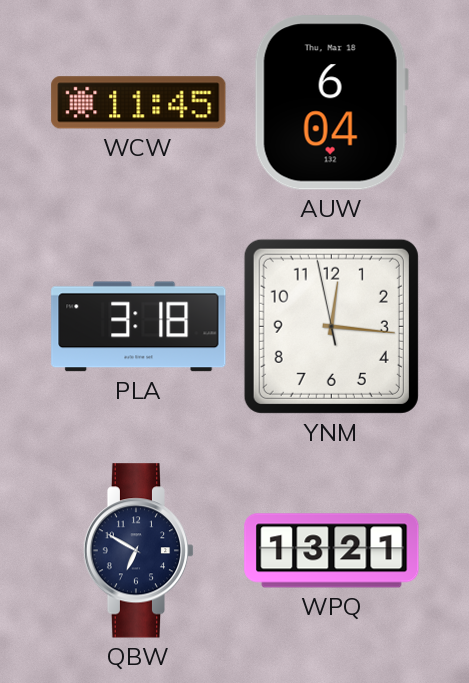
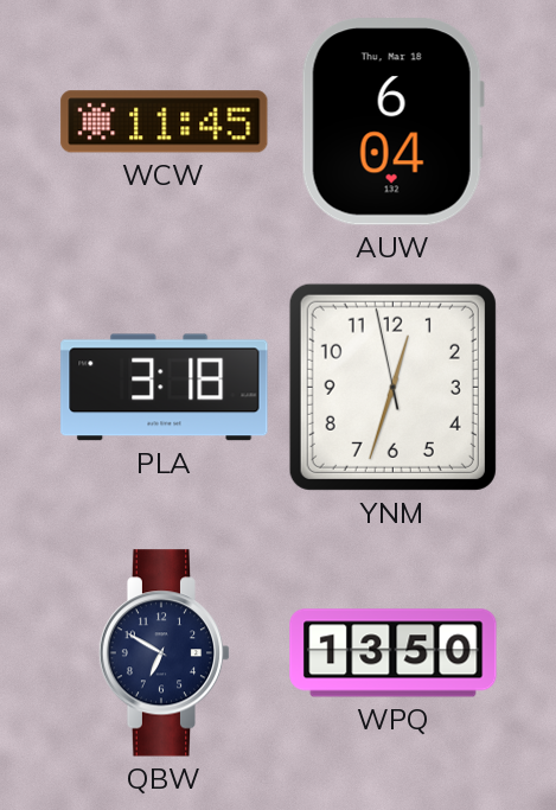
YNM: 12:15 -> 12:32 (392, 387)
WPQ: 13:21 -> 13:50 (394, 653)
